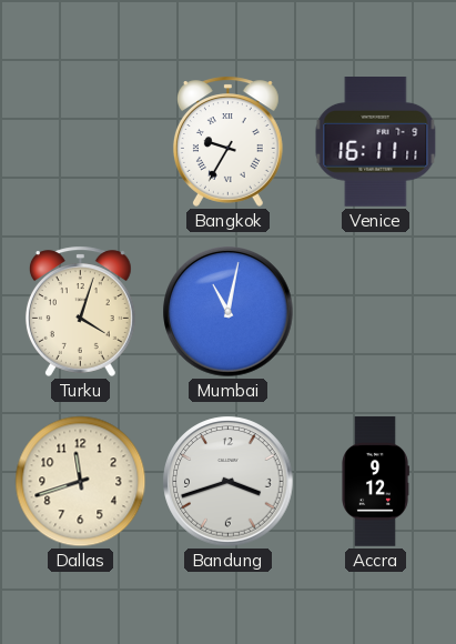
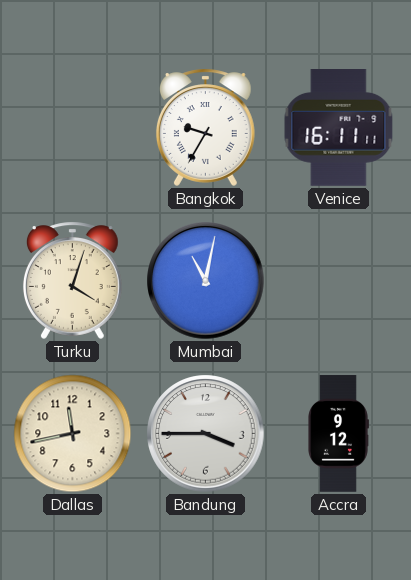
Dallas: 11:42 -> 11:43 (73, 434)
Bandung: 3:42 -> 3:45 (206, 434)
